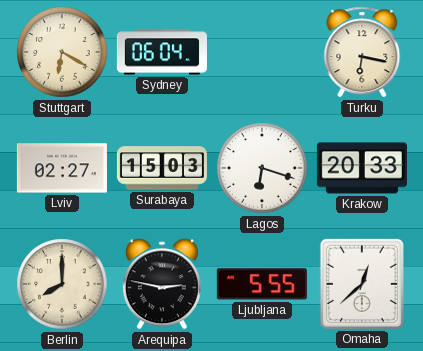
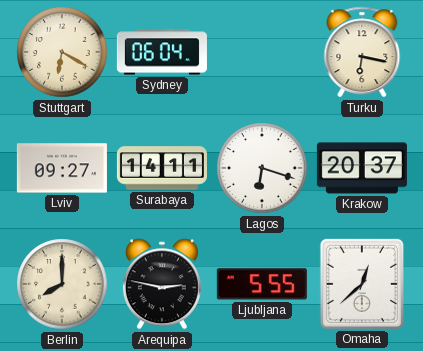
Lviv: 02:27 -> 09:27 (62, 168)
Surabaya: 15:03 -> 14:11 (162, 168)
Krakow: 20:33 -> 20:37 (362, 168)
